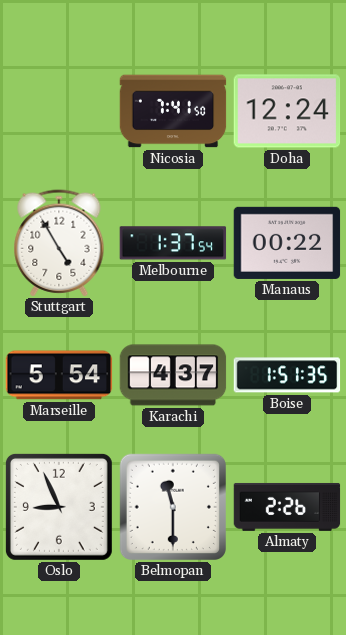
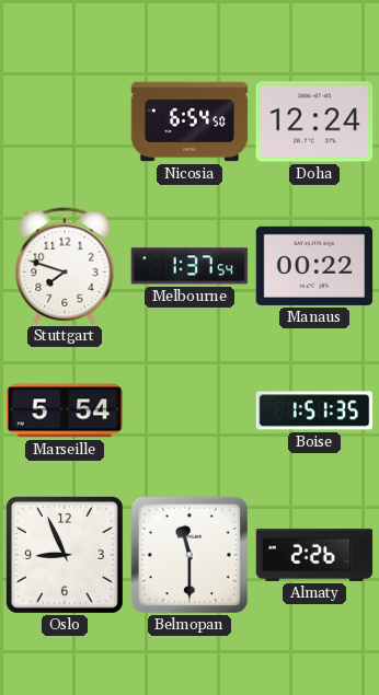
Nicosia: 7:41 -> 6:54 (190, 121)
Stuttgart: 4:55 -> 7:48 (65, 266)
Karachi: 4:37 -> none (173, 375)
